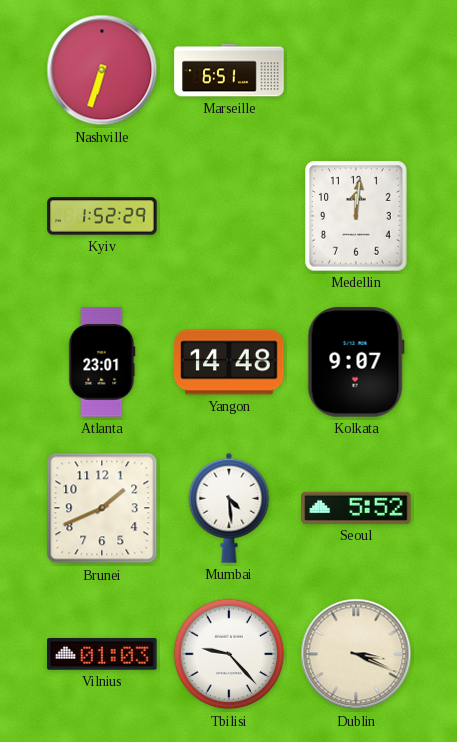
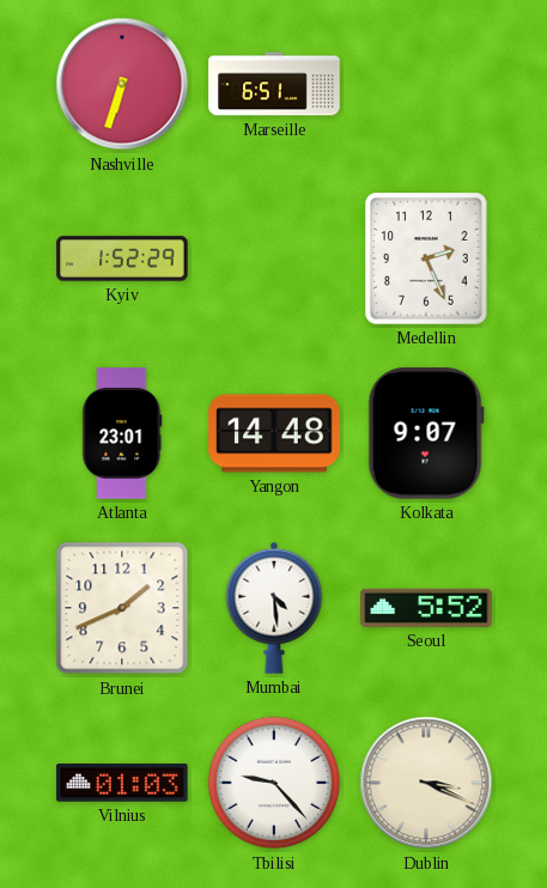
Medellin: 12:01 -> 2:26 (426, 259)
